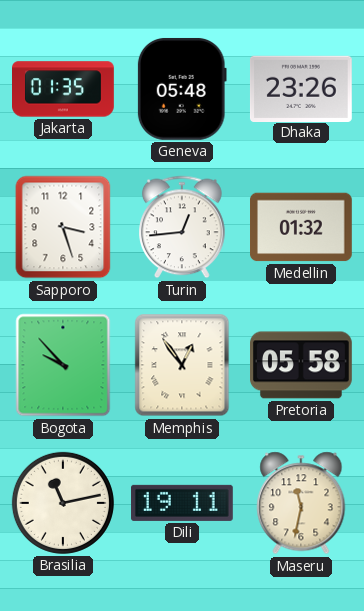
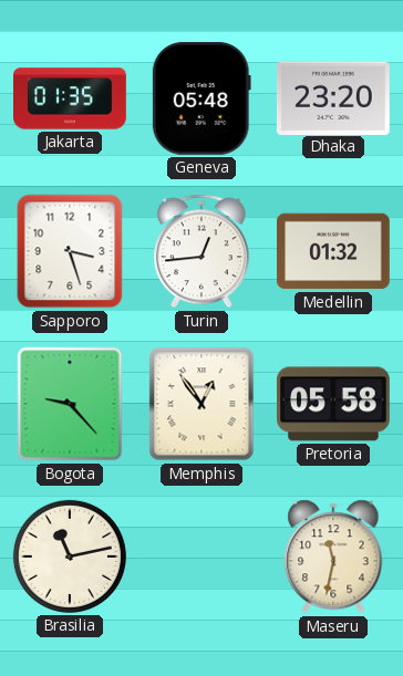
Dhaka: 23:26 -> 23:20 (333, 97)
Bogota: 9:53 -> 9:23 (70, 404)
Dili: 19:11 -> none (183, 503)
